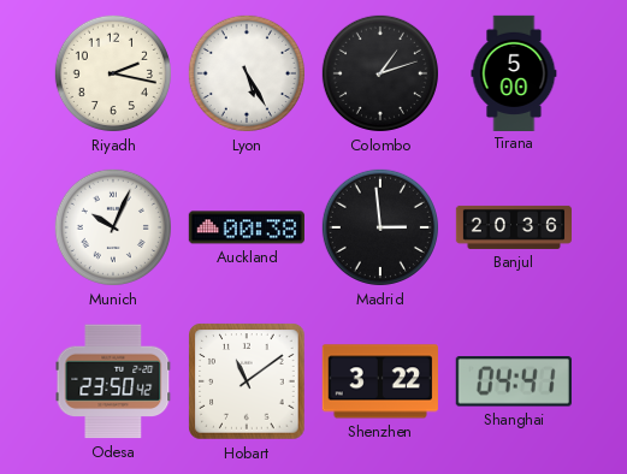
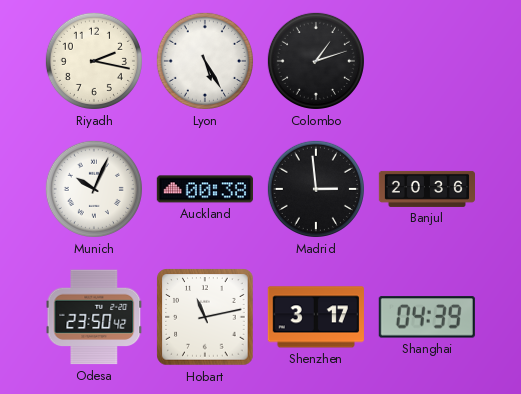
Tirana: 5:00 -> none (514, 72)
Hobart: 11:09 -> 11:13 (205, 317)
Shenzhen: 3:22 -> 3:17 (316, 317)
Shanghai: 04:41 -> 04:39 (427, 317)
